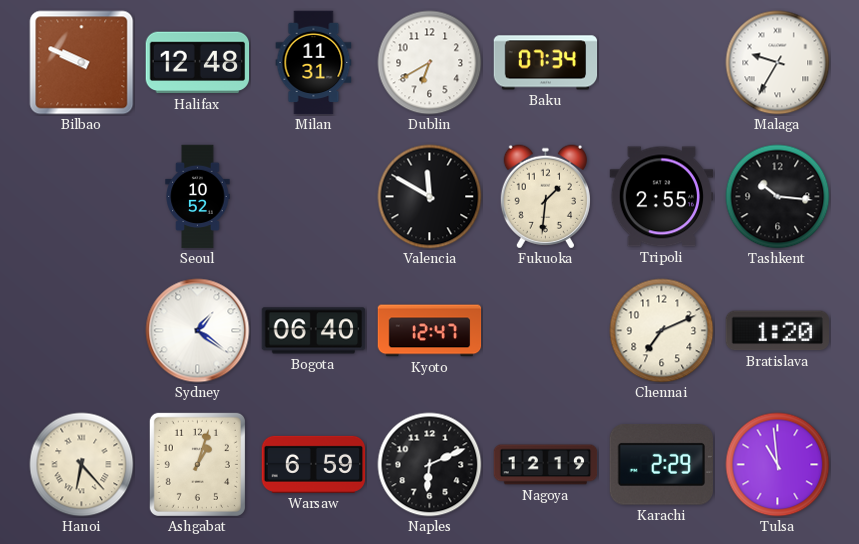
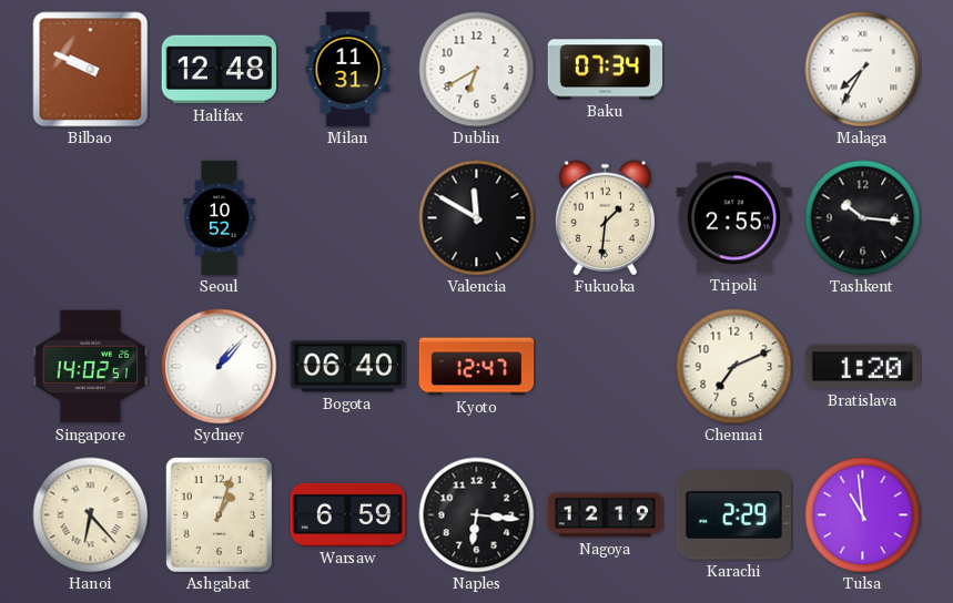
Malaga: 9:35 -> 7:35 (863, 70)
Singapore: none -> 14:02 (91, 367)
Sydney: 1:21 -> 1:07 (220, 367)
Naples: 6:11 -> 6:16 (477, 515)
